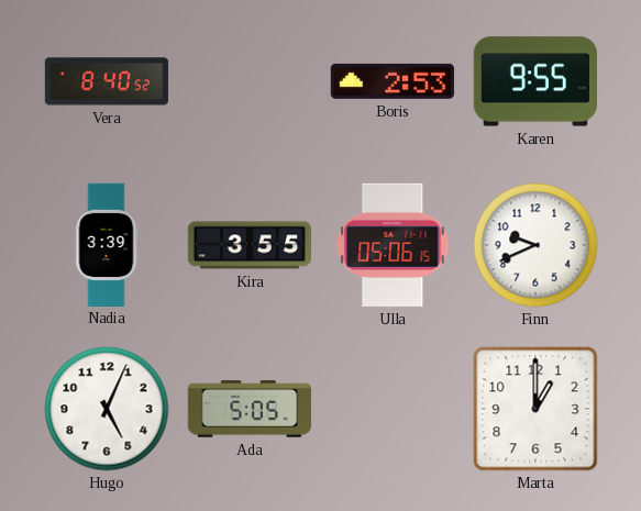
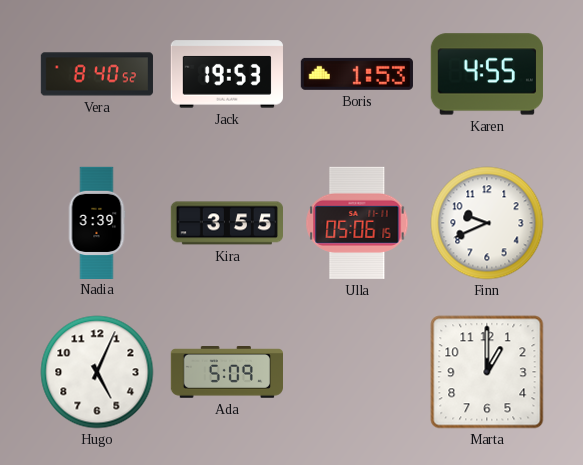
Jack: none -> 19:53 (227, 74)
Boris: 2:53 -> 1:53 (357, 74)
Karen: 9:55 -> 4:55 (487, 74)
Ada: 5:05 -> 5:09 (226, 373)
